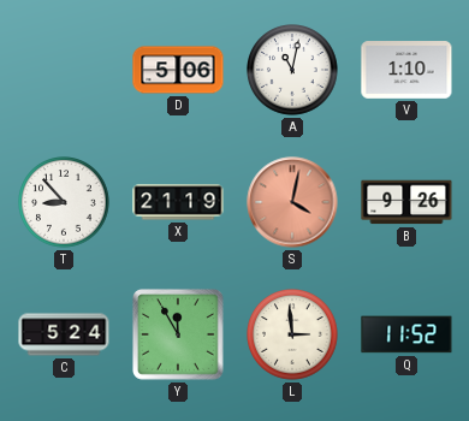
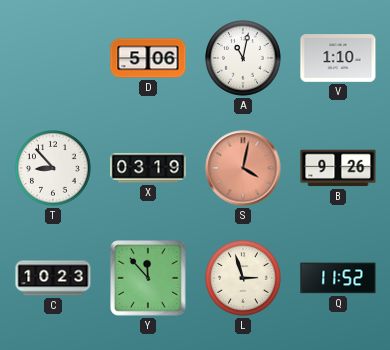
X: 21:19 -> 03:19 (148, 168)
C: 5:24 -> 10:23 (53, 278)
Y: 11:55 -> 11:53 (149, 279)
L: 2:59 -> 2:57 (244, 279)
